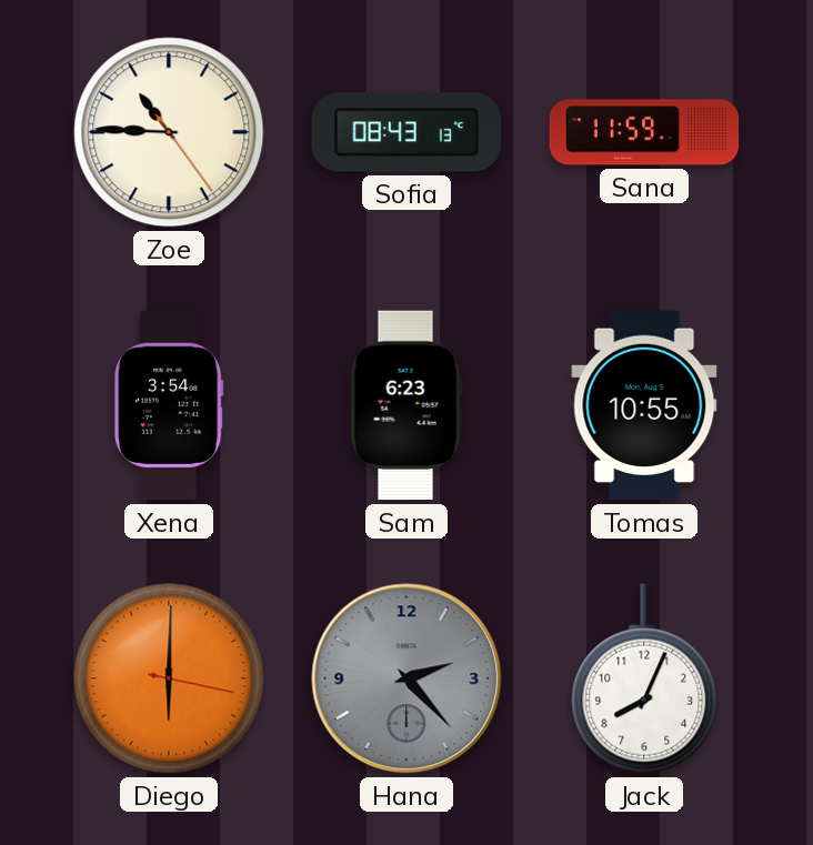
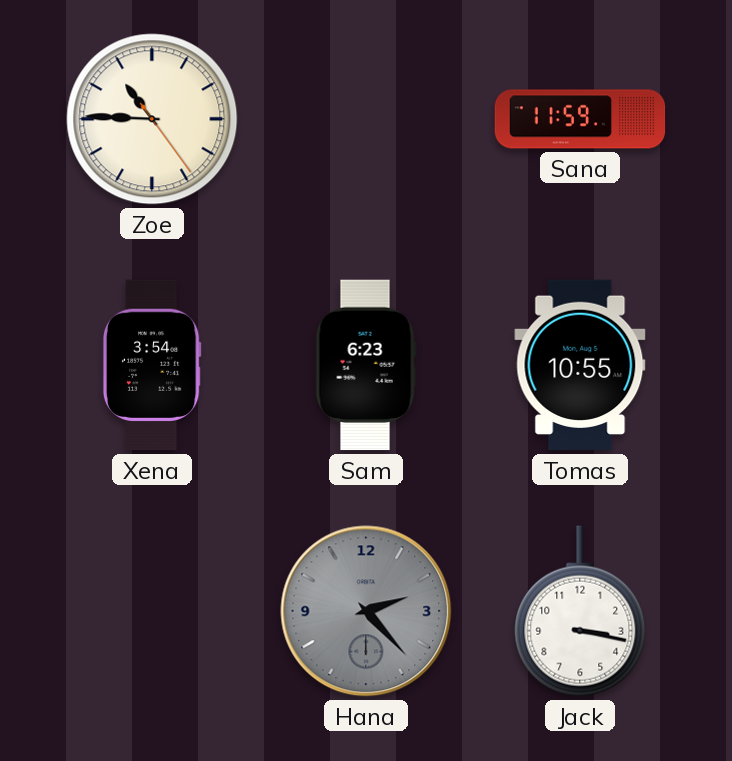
Sofia: 08:43 -> none (406, 132)
Diego: 6:00 -> none (169, 678)
Jack: 8:04 -> 3:17 (580, 611)
